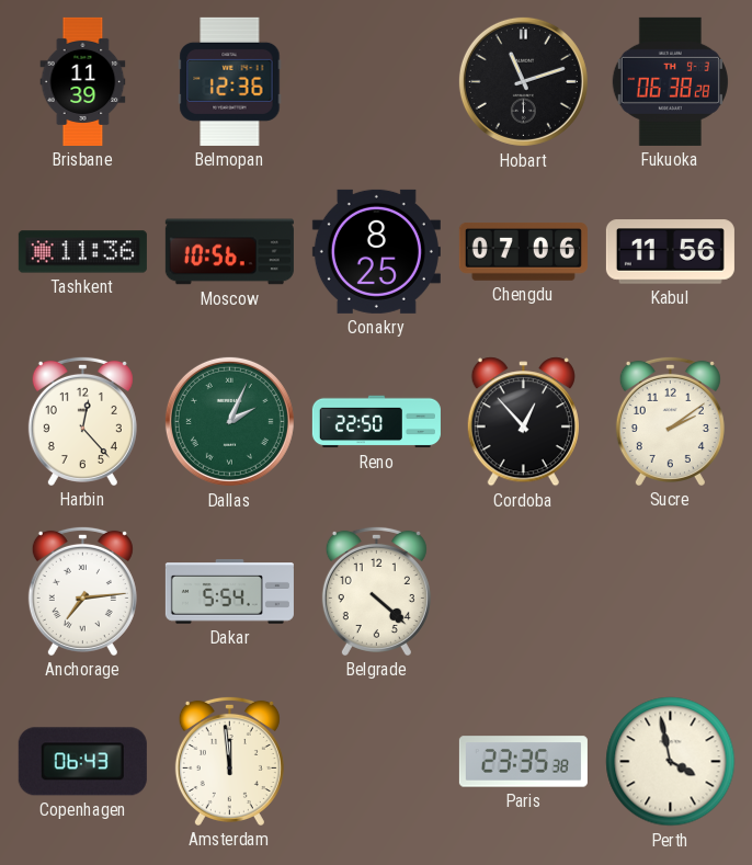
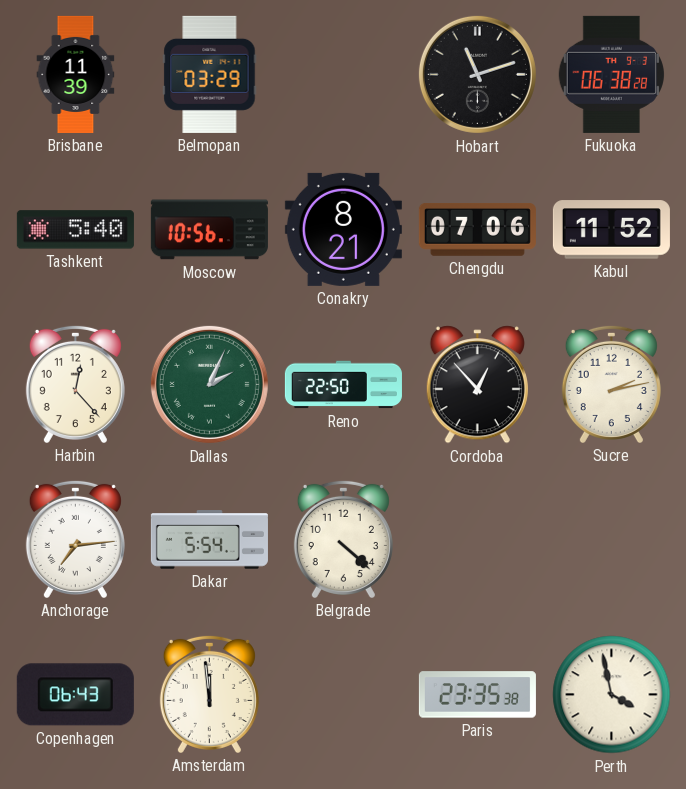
Belmopan: 12:36 -> 03:29 (210, 74)
Tashkent: 11:36 -> 5:40 (75, 230)
Conakry: 8:25 -> 8:21 (343, 229)
Kabul: 11:56 -> 11:52 (611, 230)
Sucre: 2:09 -> 2:13 (611, 384)
